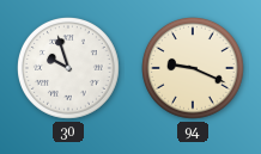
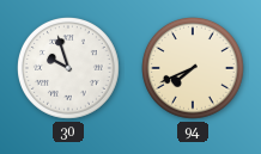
94: 9:19 -> 7:41 (194, 69)
